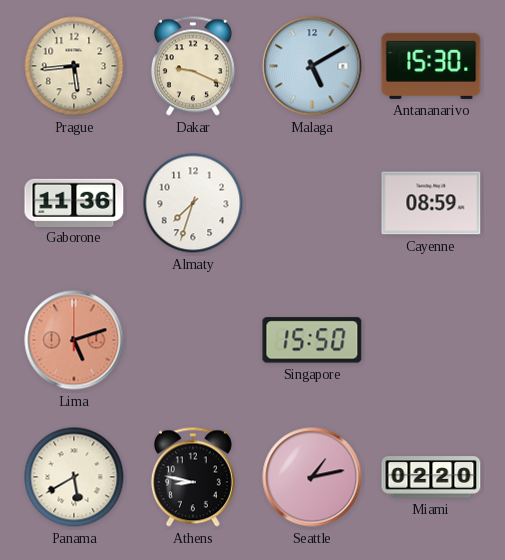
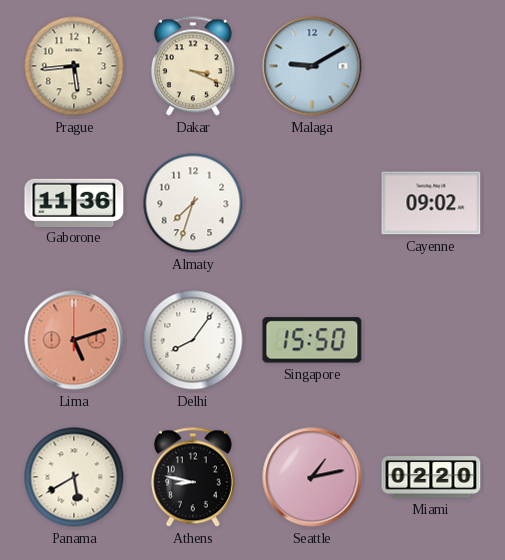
Dakar: 9:19 -> 3:19 (193, 66)
Malaga: 5:10 -> 9:10 (312, 66)
Antananarivo: 15:30 -> none (431, 66)
Cayenne: 08:59 -> 09:02 (431, 203)
Delhi: none -> 8:06 (193, 340)
